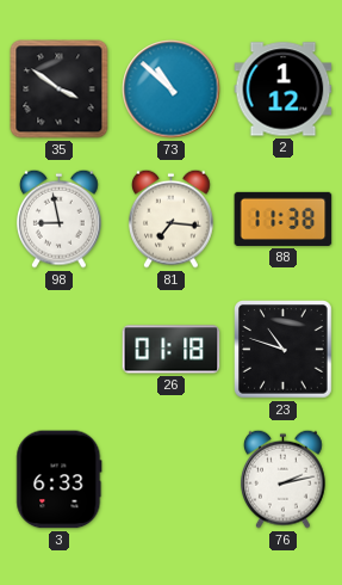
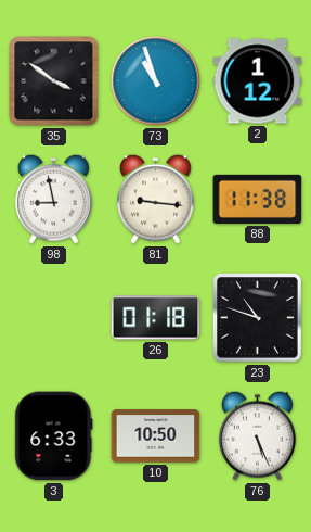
73: 10:52 -> 10:57 (156, 81)
81: 7:16 -> 9:16 (155, 199)
10: none -> 10:50 (156, 436)
76: 2:13 -> 5:26 (257, 435)
